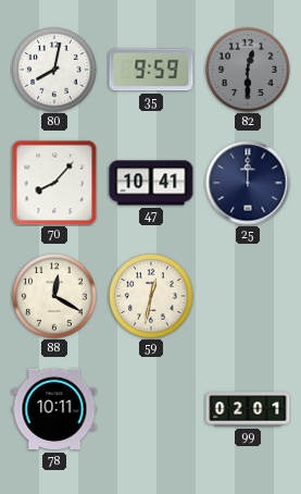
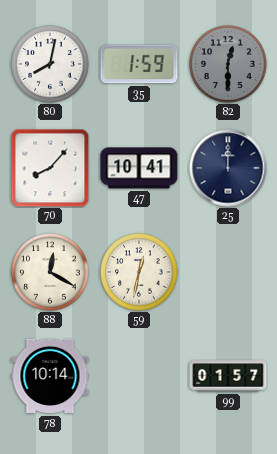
35: 9:59 -> 1:59 (139, 64)
78: 10:11 -> 10:14 (50, 376)
99: 02:01 -> 01:57 (228, 376)
